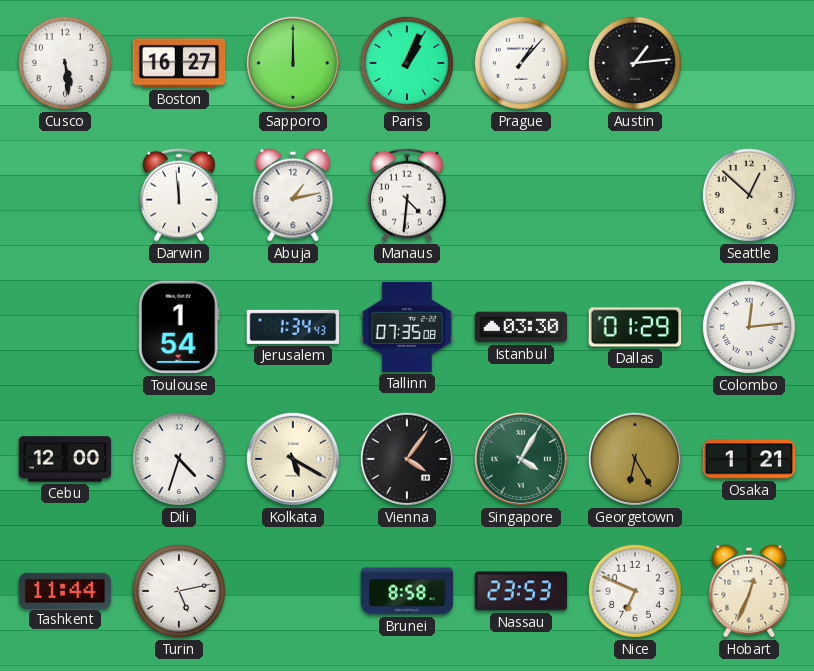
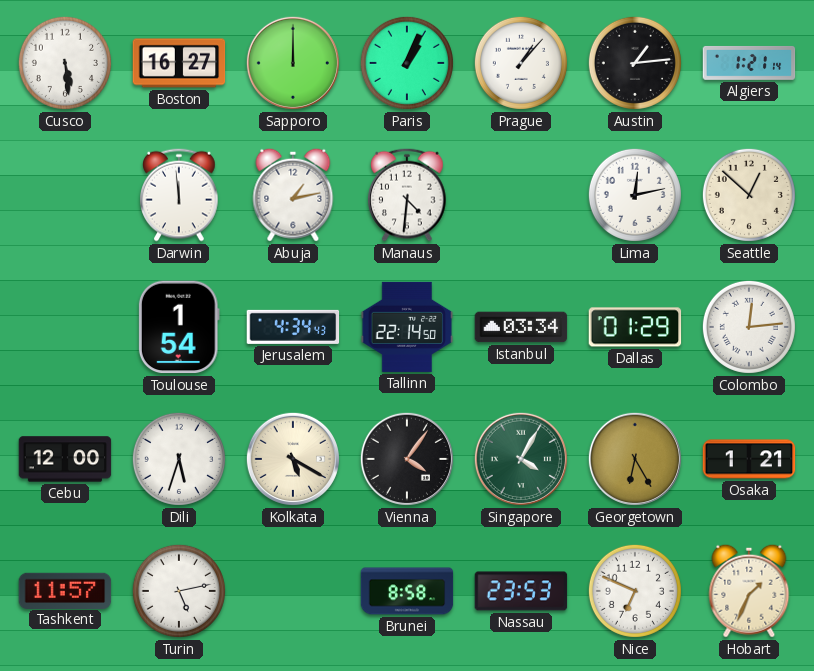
Algiers: none -> 1:21 (749, 63)
Lima: none -> 12:13 (635, 195)
Jerusalem: 1:34 -> 4:34 (293, 327)
Tallinn: 07:35 -> 22:14 (407, 327)
Istanbul: 03:30 -> 03:34 (521, 327)
Dili: 4:33 -> 5:33 (179, 459)
Tashkent: 11:44 -> 11:57 (65, 590)
Hobart: 12:34 -> 1:34 (749, 591)
